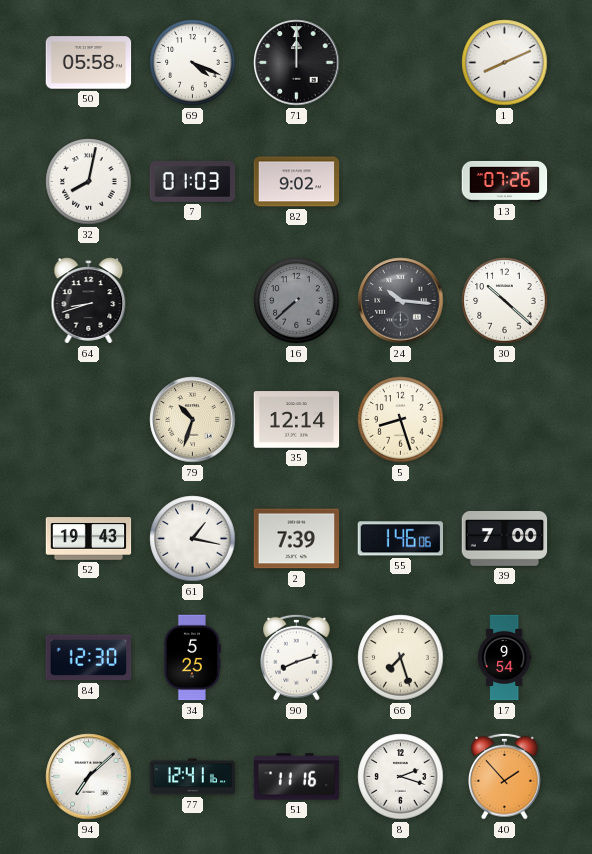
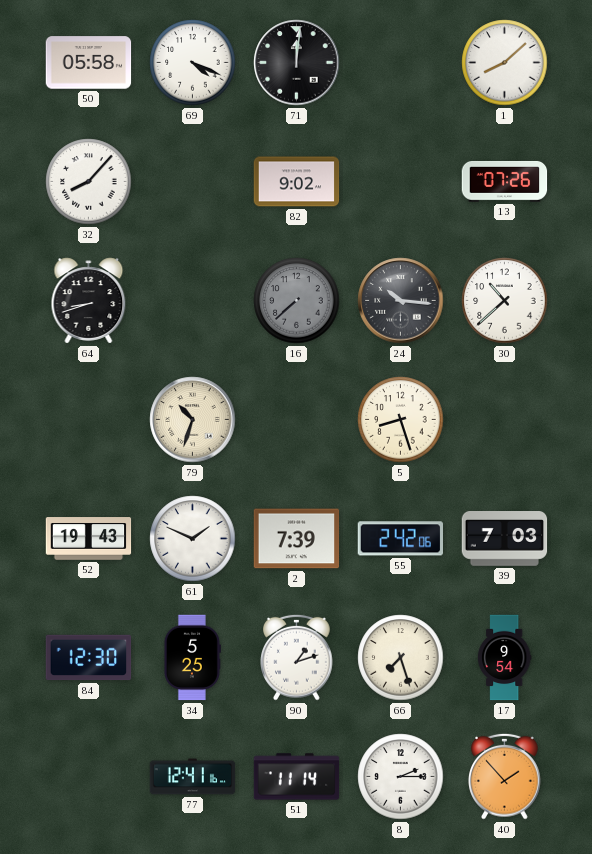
71: 12:00 -> 12:01 (297, 63)
1: 8:11 -> 8:08 (505, 63)
32: 8:02 -> 8:07 (89, 182)
7: 01:03 -> none (193, 182)
30: 10:22 -> 10:38 (505, 301)
35: 12:14 -> none (297, 420)
61: 1:17 -> 1:49 (193, 539)
55: 1:46 -> 2:42 (400, 539)
39: 7:00 -> 7:03 (505, 539)
90: 8:12 -> 1:12 (297, 657)
94: 7:08 -> none (89, 777)
51: 11:16 -> 11:14 (297, 777)
8: 2:18 -> 2:15 (401, 777)
